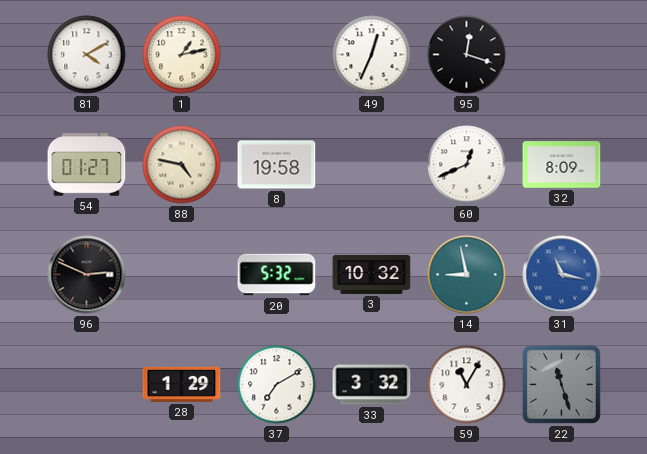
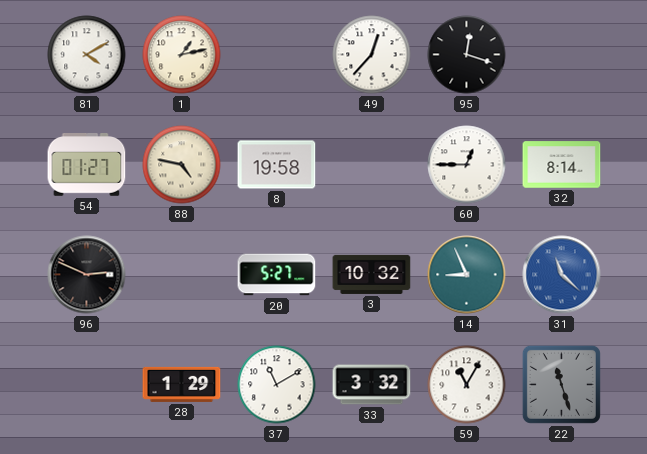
49: 12:34 -> 12:37 (372, 55)
60: 12:41 -> 12:45 (467, 165)
32: 8:09 -> 8:14 (562, 165)
20: 5:32 -> 5:27 (277, 275)
14: 8:58 -> 8:56 (467, 275)
31: 11:17 -> 11:22 (562, 275)
37: 7:10 -> 11:10 (277, 385)
